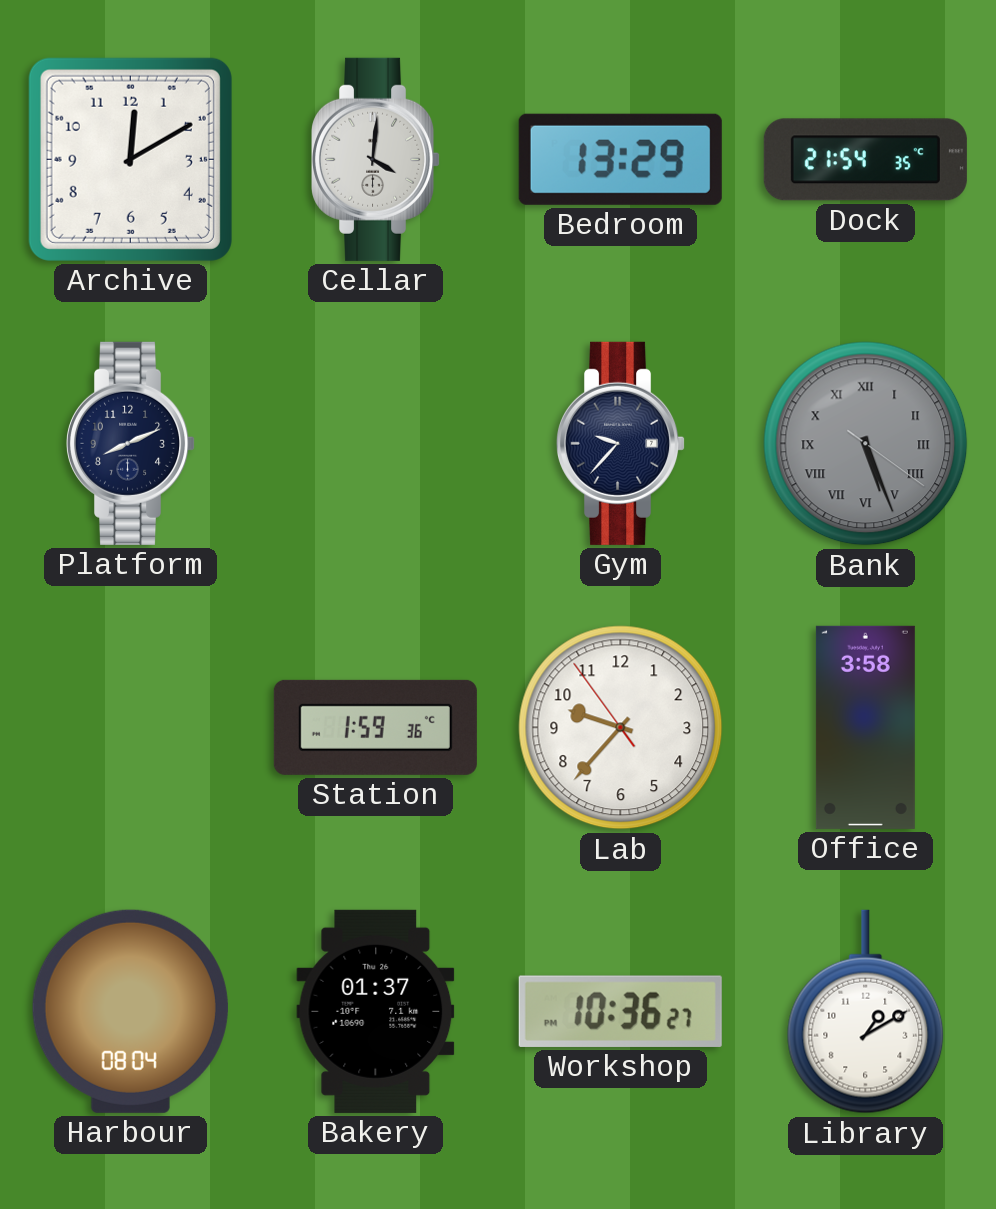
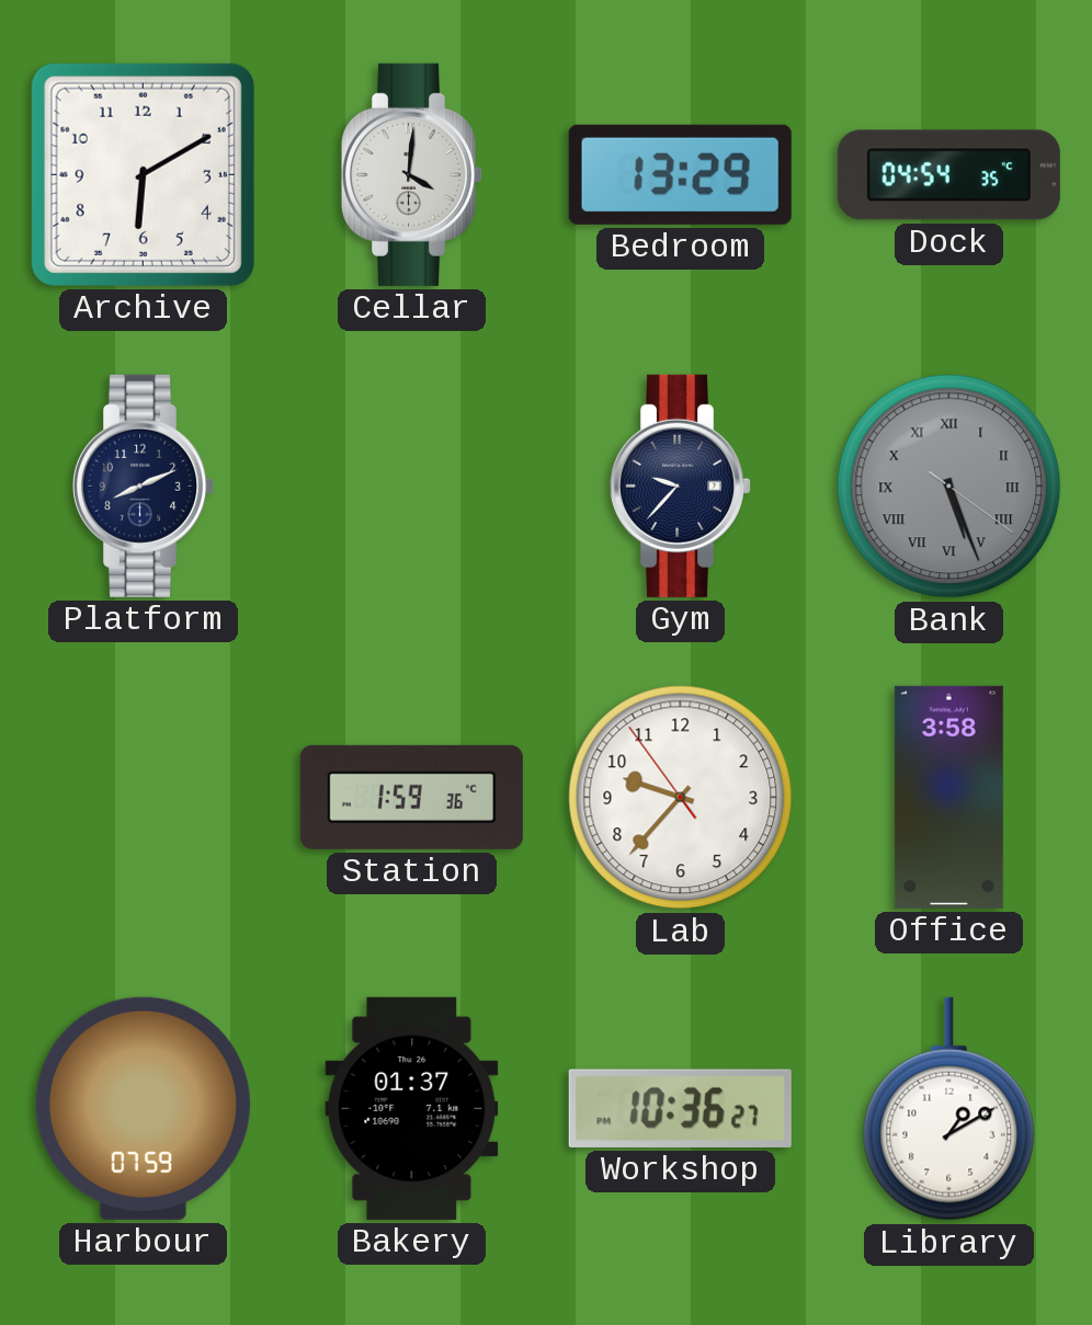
Archive: 12:10 -> 6:10 (143, 174)
Dock: 21:54 -> 04:54 (948, 175)
Harbour: 08:04 -> 07:59 (143, 1108)
